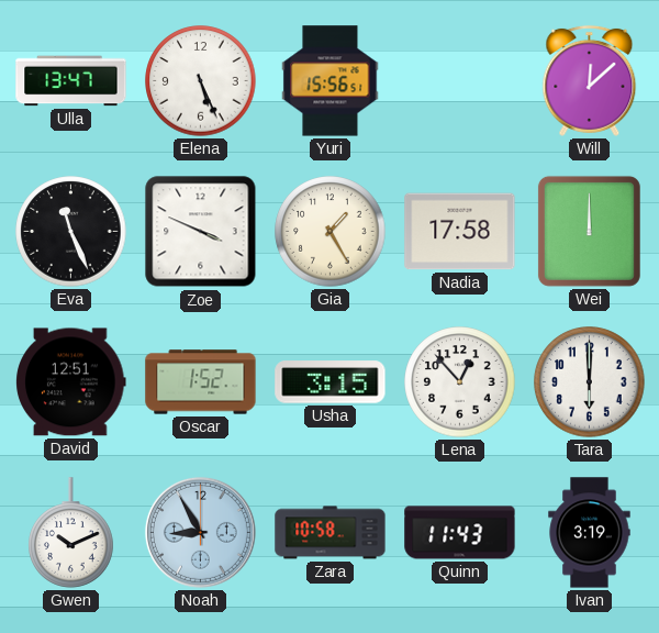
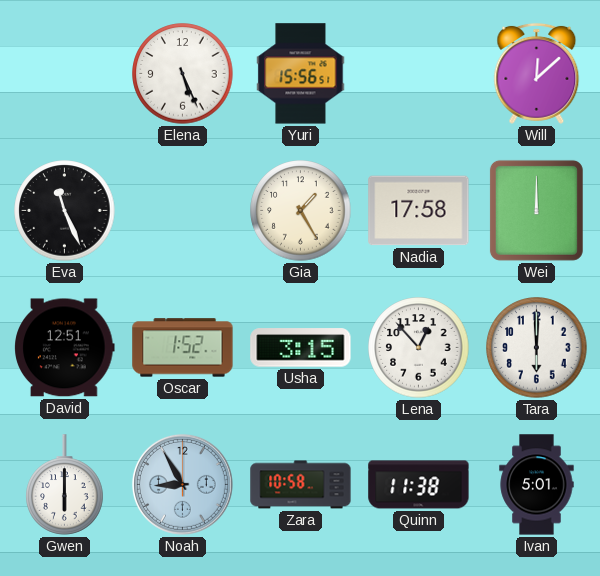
Ulla: 13:47 -> none (71, 81)
Zoe: 3:49 -> none (201, 232)
Gwen: 10:11 -> 6:00 (65, 485)
Quinn: 11:43 -> 11:38 (419, 485)
Ivan: 3:19 -> 5:01 (537, 485)
